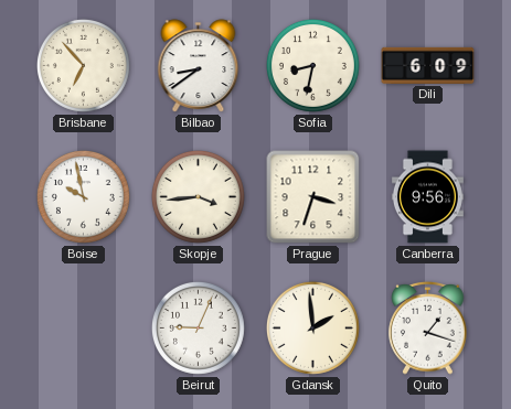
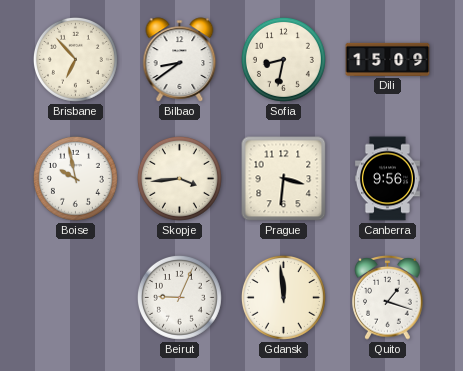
Dili: 6:09 -> 15:09 (388, 59)
Prague: 3:33 -> 3:31 (284, 179)
Gdansk: 1:59 -> 11:59 (283, 297)
